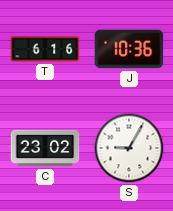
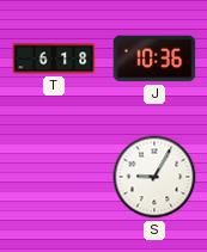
T: 6:16 -> 6:18 (54, 59)
C: 23:02 -> none (45, 148)
